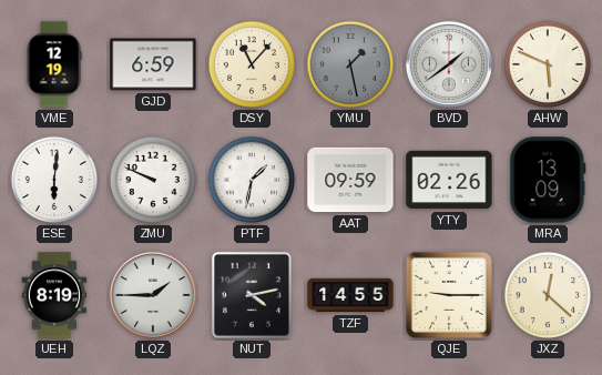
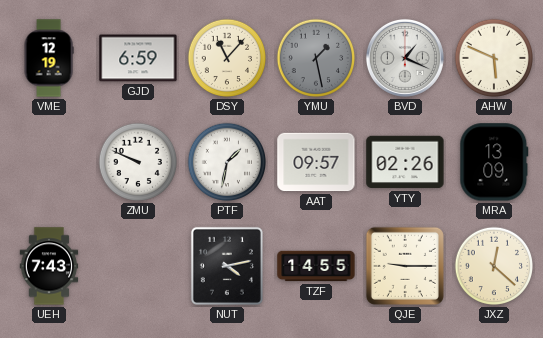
BVD: 1:39 -> 1:19 (405, 58)
ESE: 6:01 -> none (54, 180)
AAT: 09:59 -> 09:57 (316, 162)
UEH: 8:19 -> 7:43 (49, 266)
LQZ: 1:45 -> none (153, 295)
